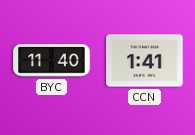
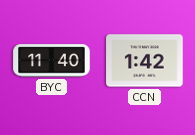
CCN: 1:41 -> 1:42 (145, 61)
